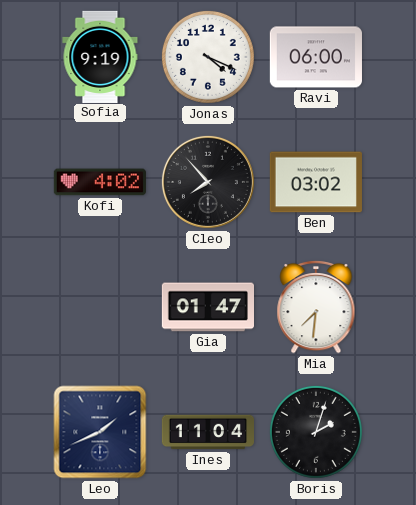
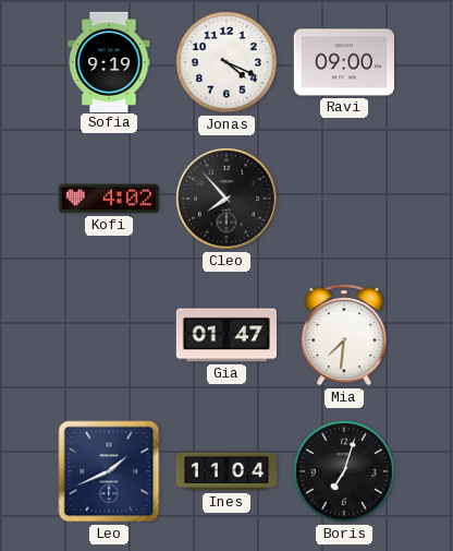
Ravi: 06:00 -> 09:00 (344, 62)
Ben: 03:02 -> none (316, 182)
Boris: 2:03 -> 7:03 (344, 471)
